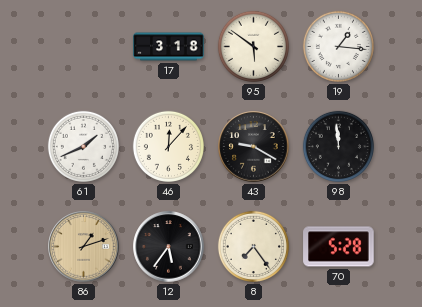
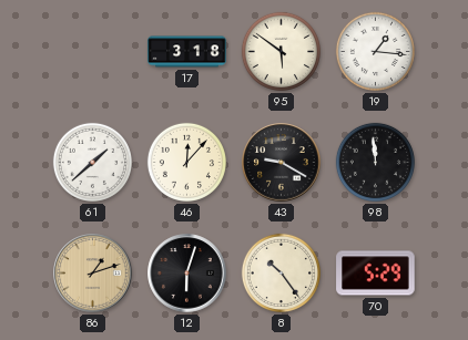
61: 1:41 -> 1:38 (92, 162)
12: 5:36 -> 6:03 (187, 274)
8: 7:24 -> 10:24 (281, 272)
70: 5:28 -> 5:29 (376, 274)
